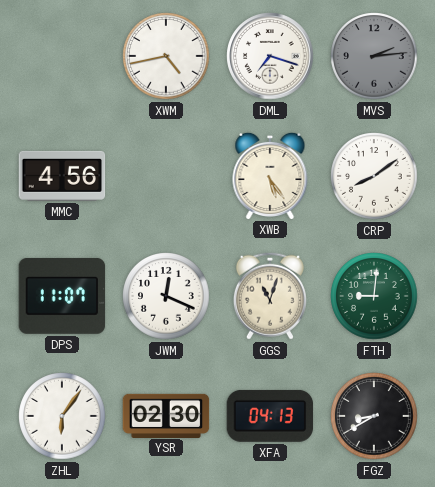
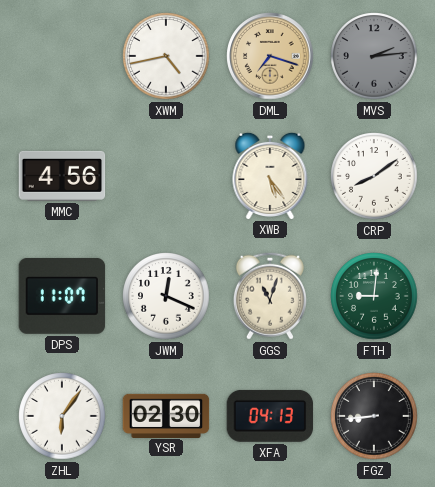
DML dial: white -> champagne (270, 56)
FGZ: 8:40 -> 8:44 (374, 416)
